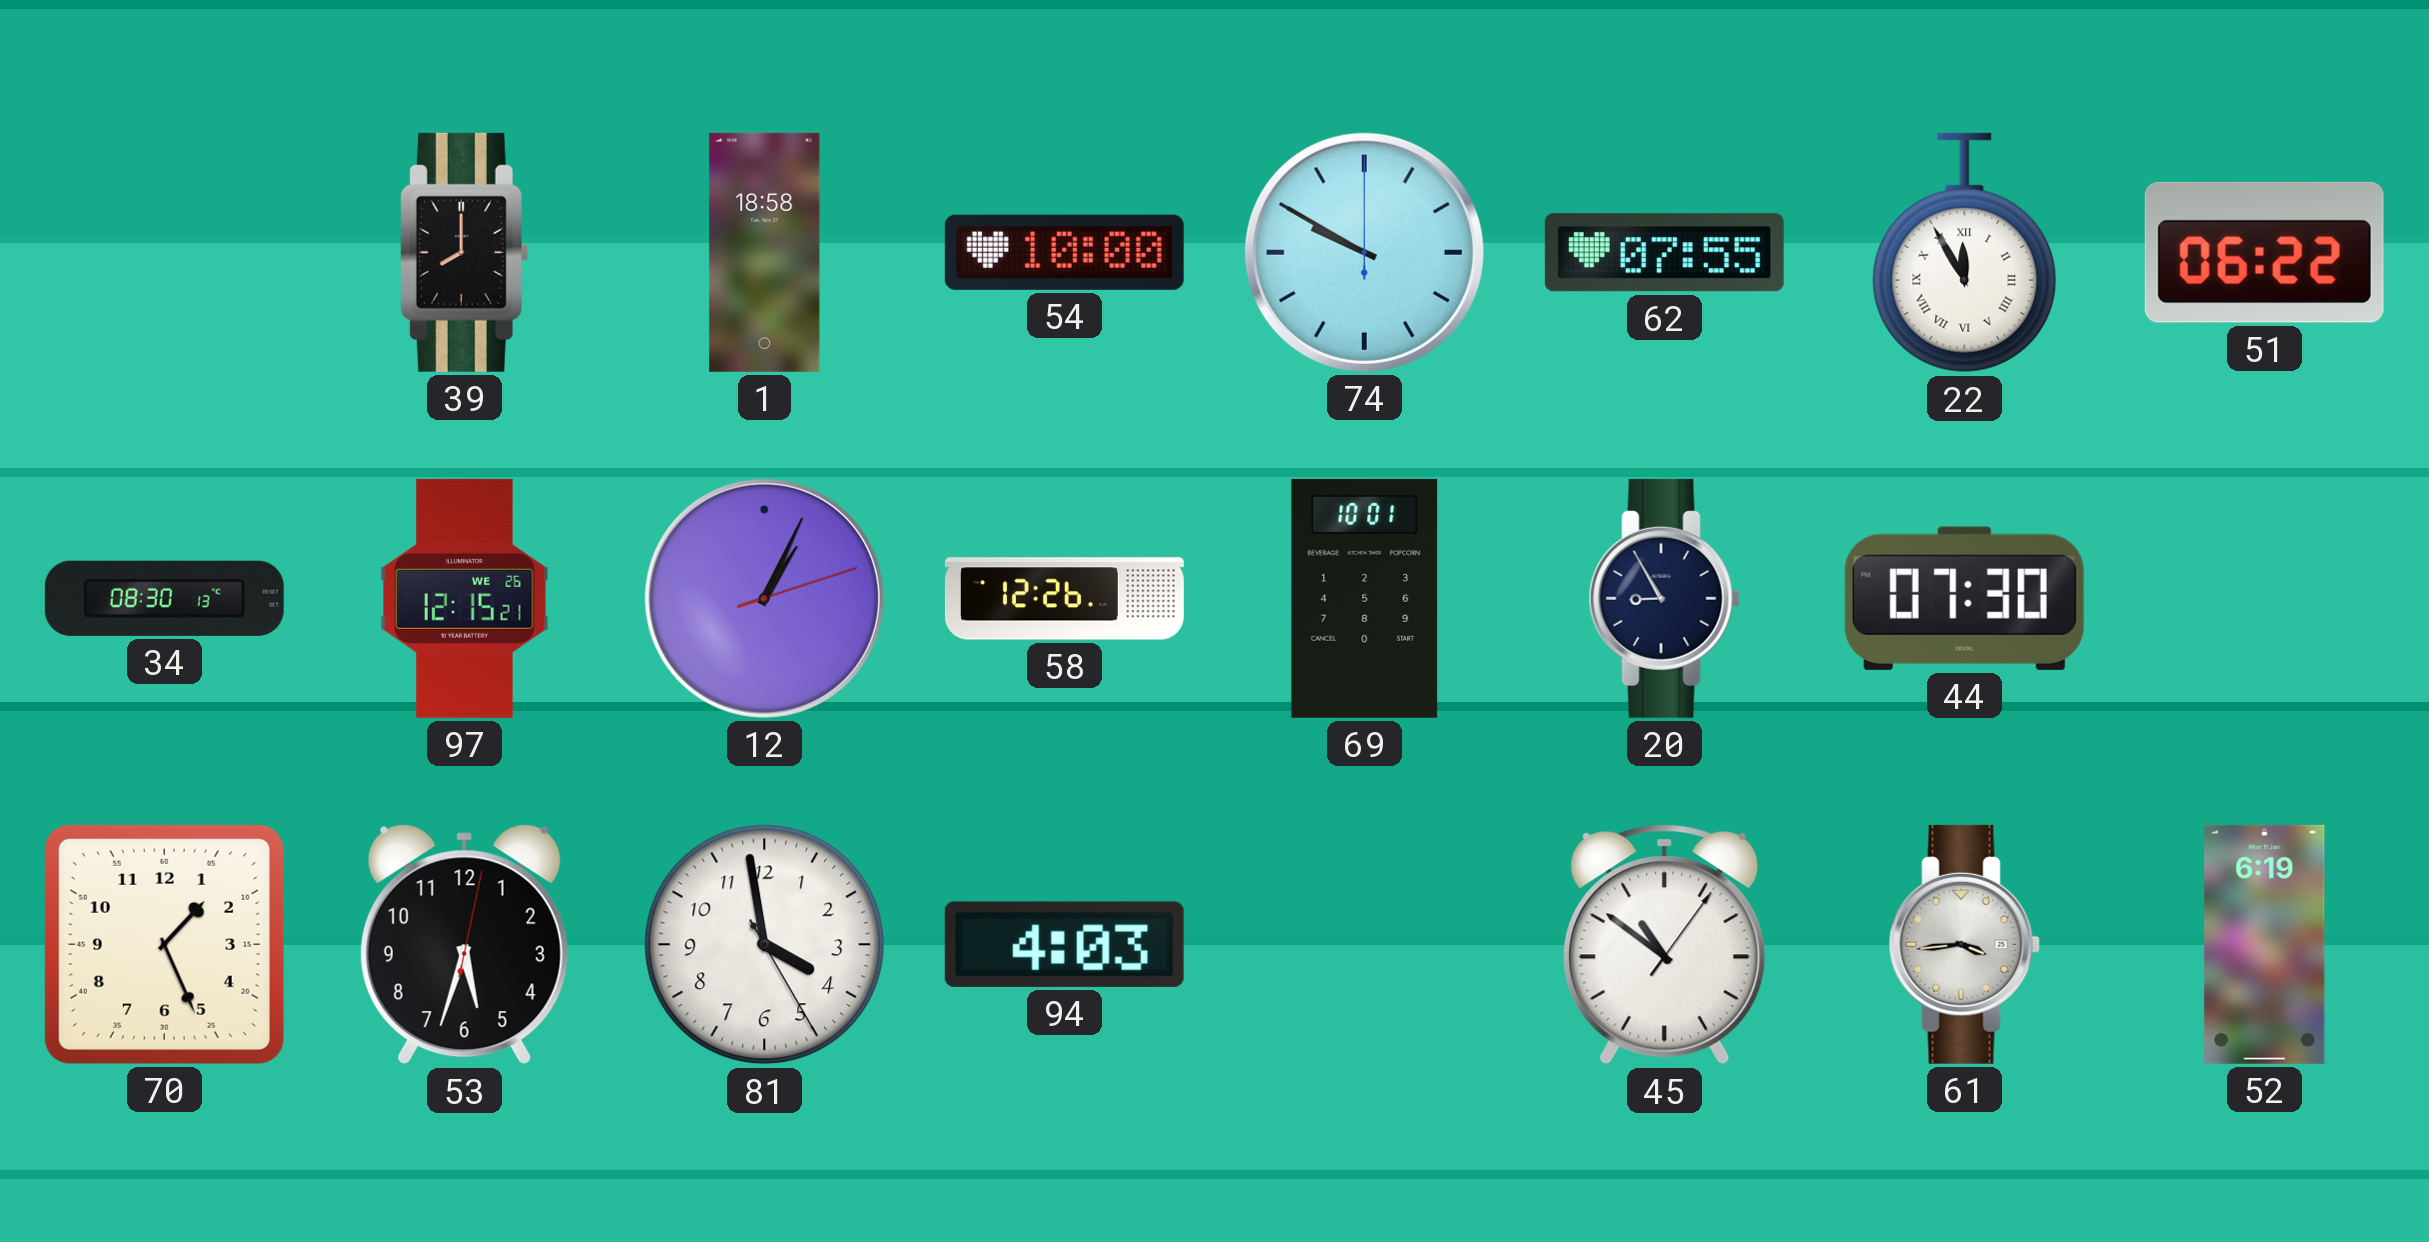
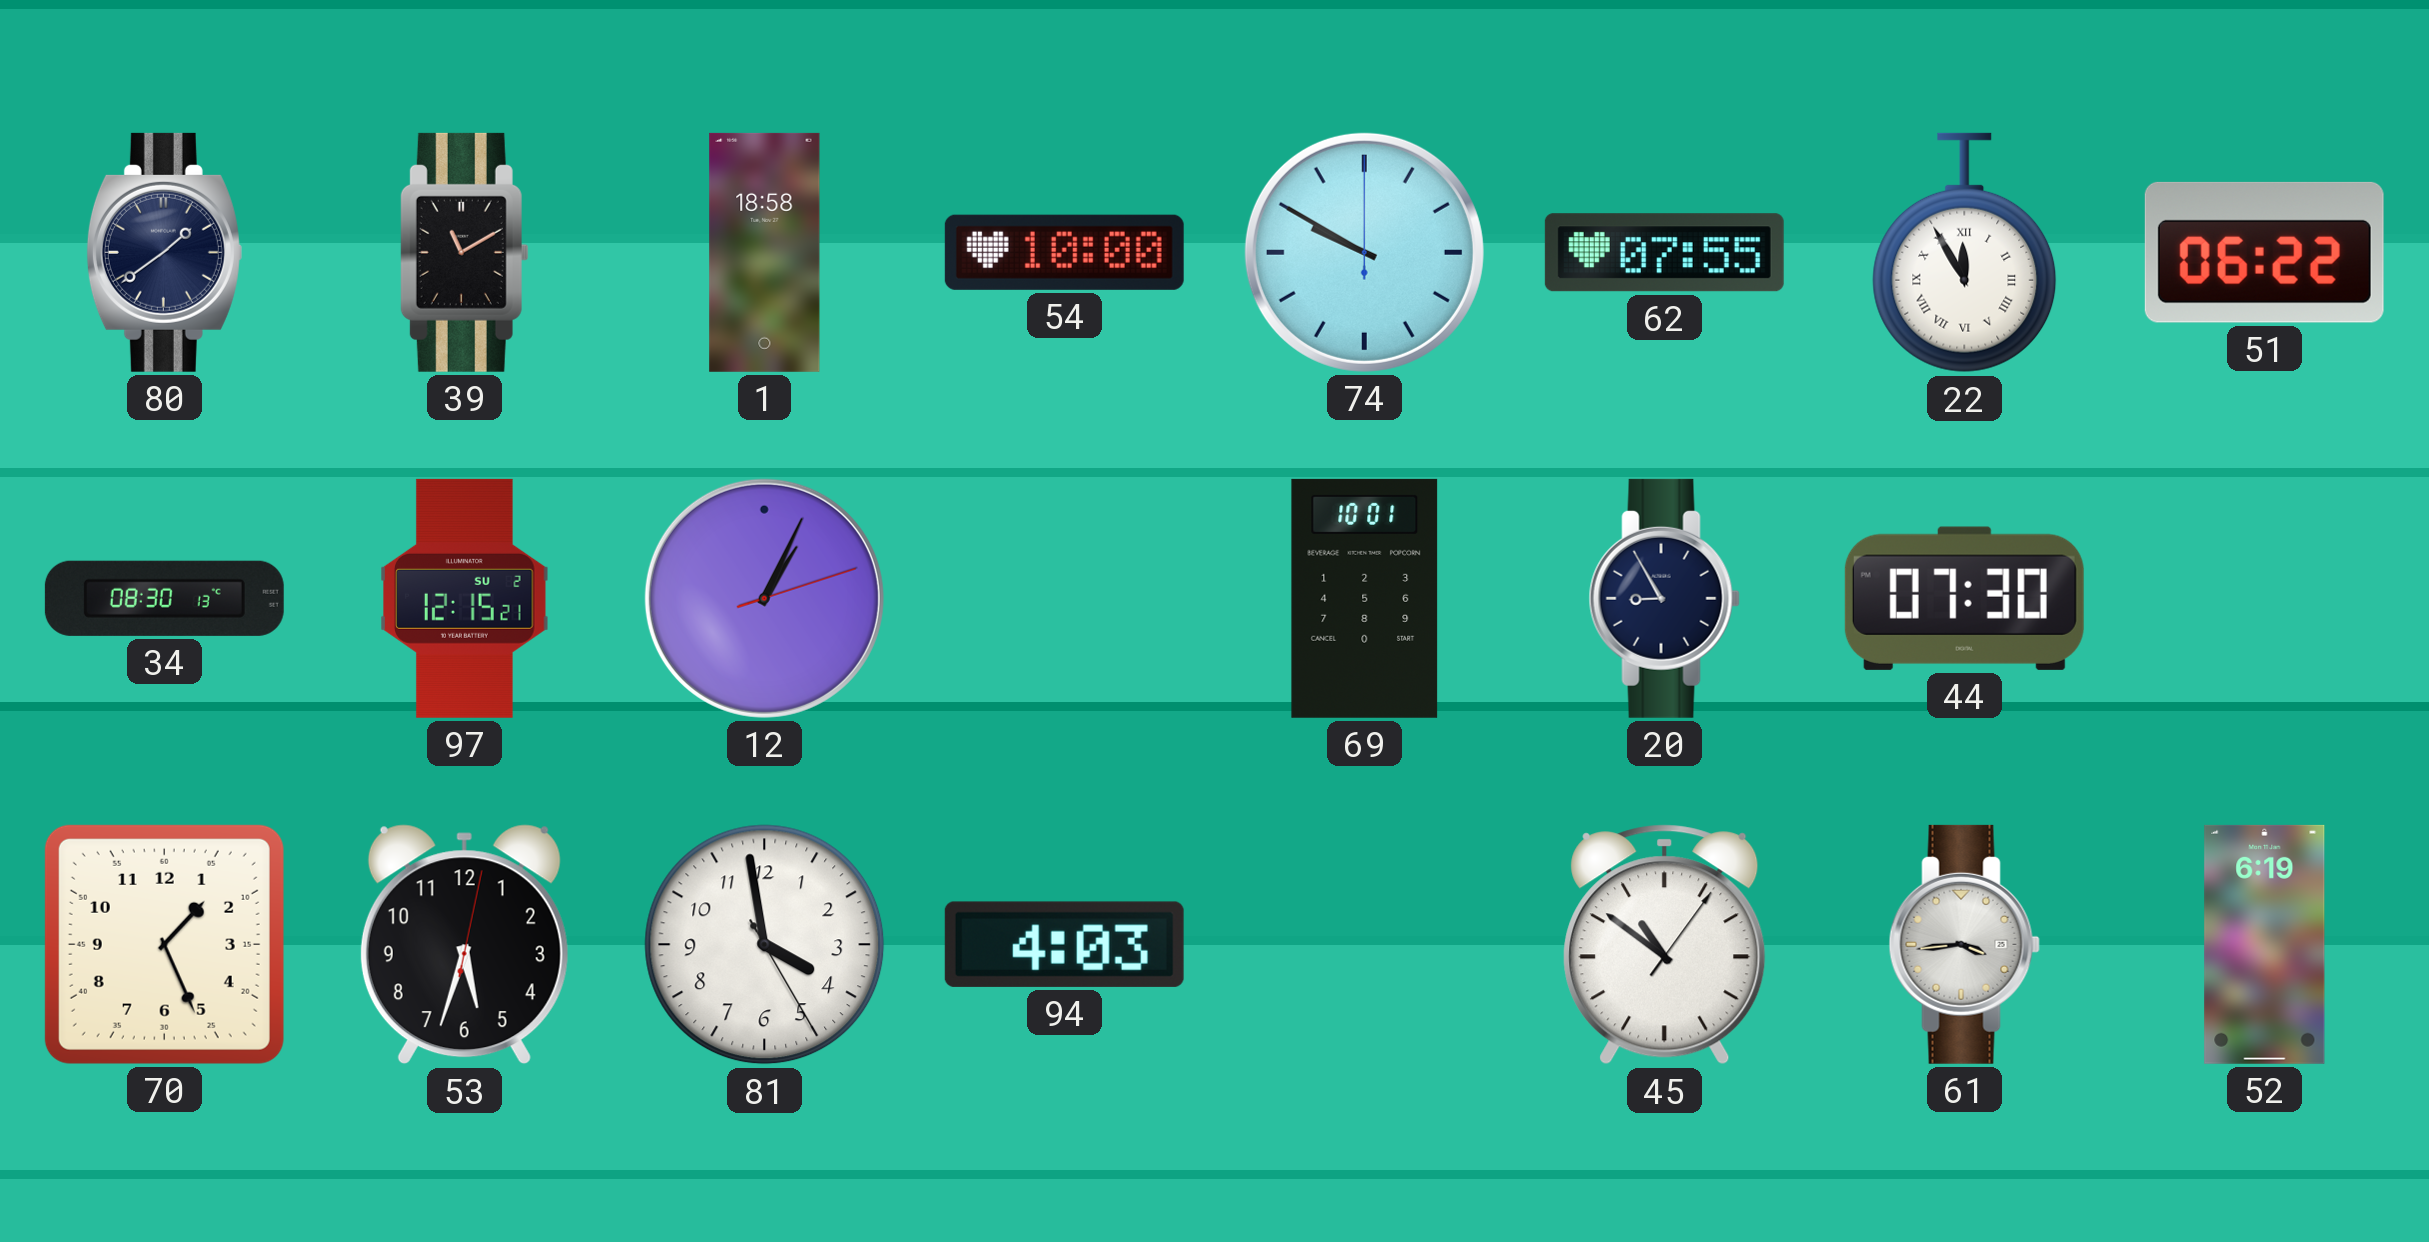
80: none -> 1:39 (164, 252)
39: 8:00 -> 11:10 (464, 252)
97 date: WE 26 -> SU 2 (465, 598)
58: 12:26 -> none (1064, 599)
